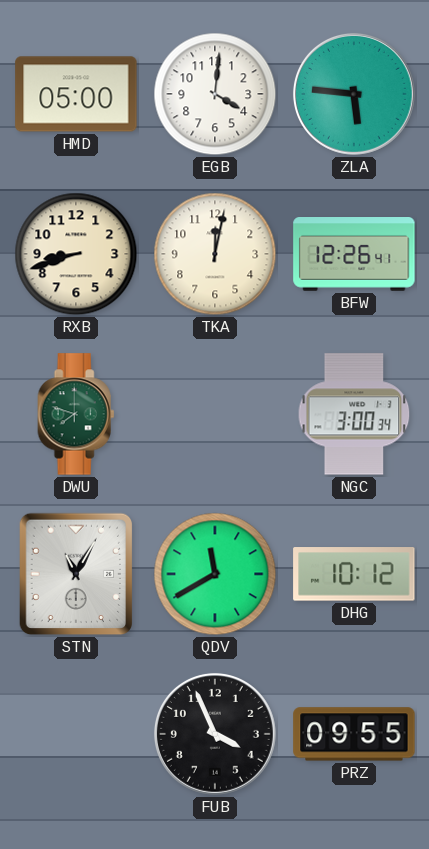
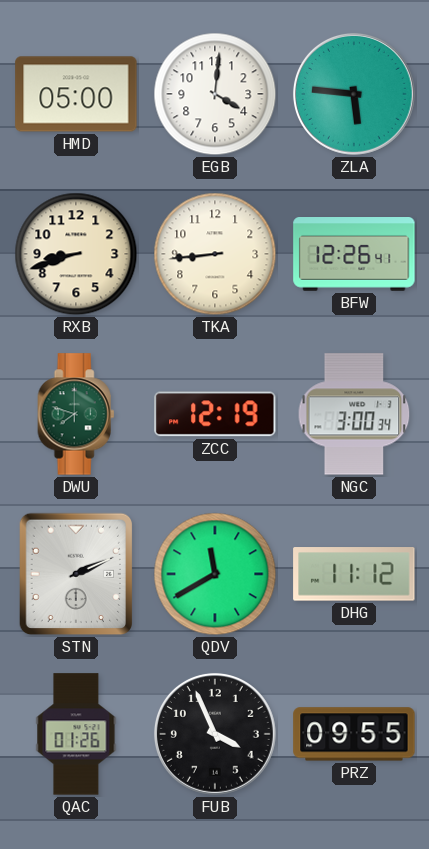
TKA: 12:02 -> 8:44 (215, 254)
ZCC: none -> 12:19 (215, 414)
STN: 11:05 -> 2:11 (76, 574)
DHG: 10:12 -> 11:12 (354, 574)
QAC: none -> 01:26 (76, 734)
